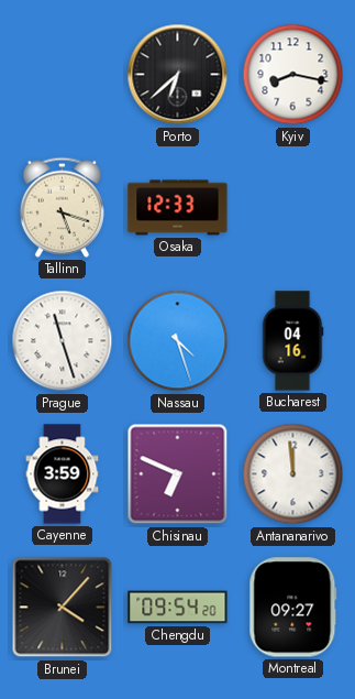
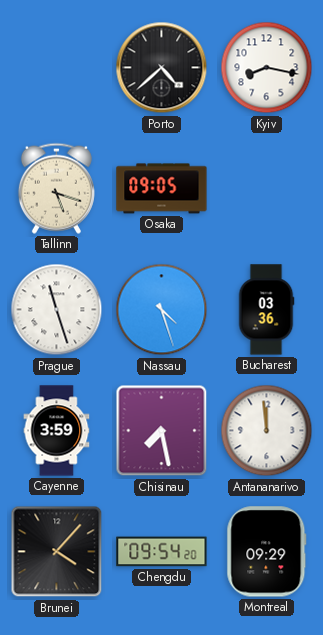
Porto: 6:38 -> 4:38 (162, 68)
Osaka: 12:33 -> 09:05 (162, 189)
Bucharest: 04:16 -> 03:36 (266, 310)
Chisinau: 6:49 -> 7:28 (162, 431)
Montreal: 09:27 -> 09:29 (267, 552)
